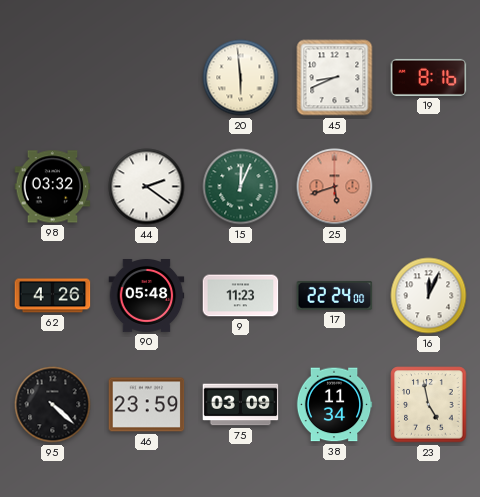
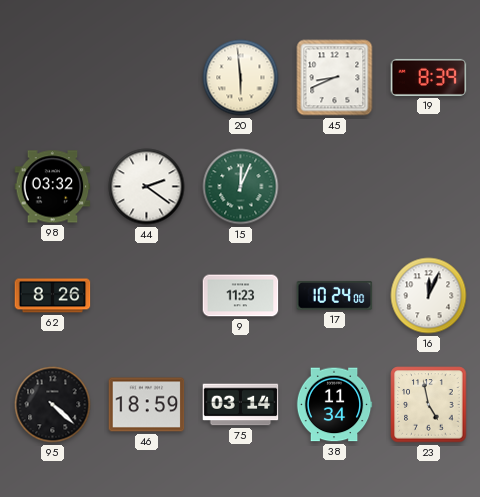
19: 8:16 -> 8:39 (429, 77)
25: 5:42 -> none (335, 187)
62: 4:26 -> 8:26 (53, 296)
90: 05:48 -> none (147, 296)
17: 22:24 -> 10:24 (335, 296)
46: 23:59 -> 18:59 (147, 405)
75: 03:09 -> 03:14 (241, 405)
